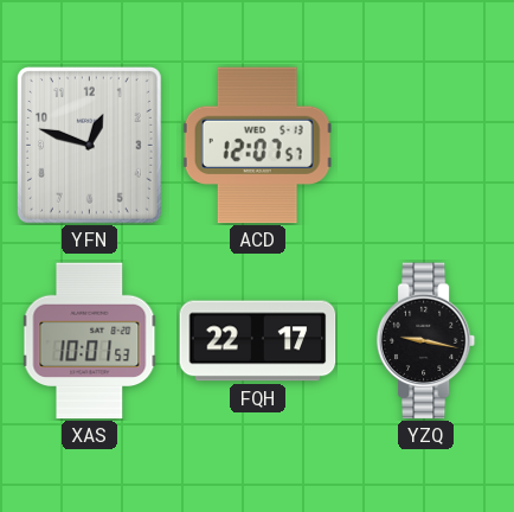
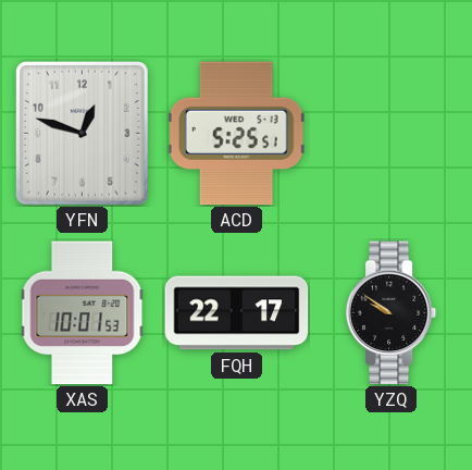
ACD: 12:07 -> 5:25 (236, 134)
YZQ: 9:17 -> 9:51 (392, 313)
